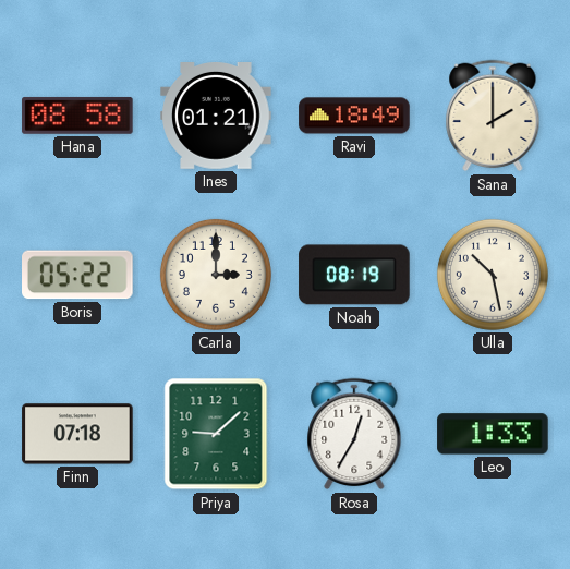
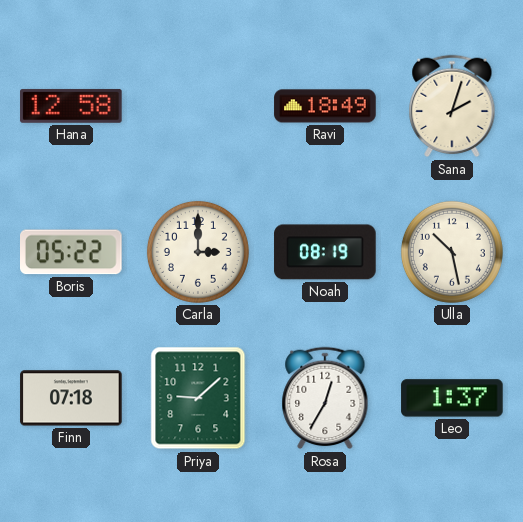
Hana: 08:58 -> 12:58 (71, 106)
Ines: 01:21 -> none (216, 117)
Sana: 2:00 -> 2:03 (452, 106)
Leo: 1:33 -> 1:37 (452, 398)
